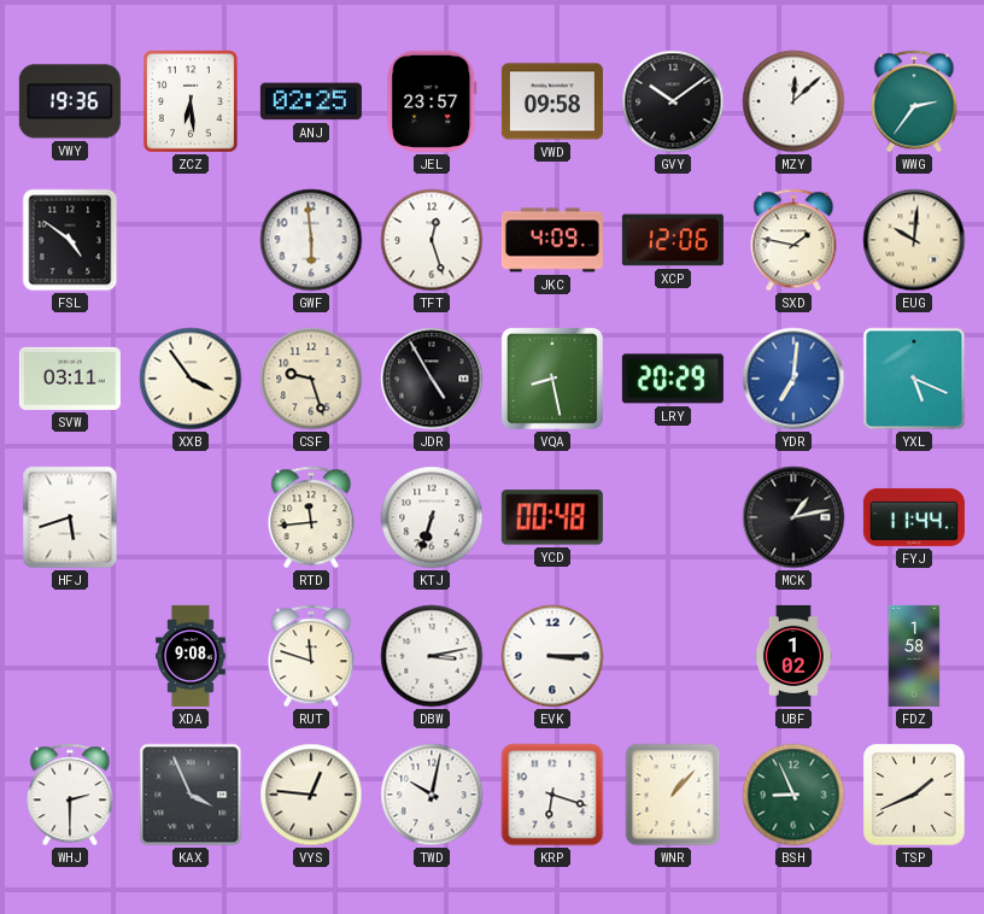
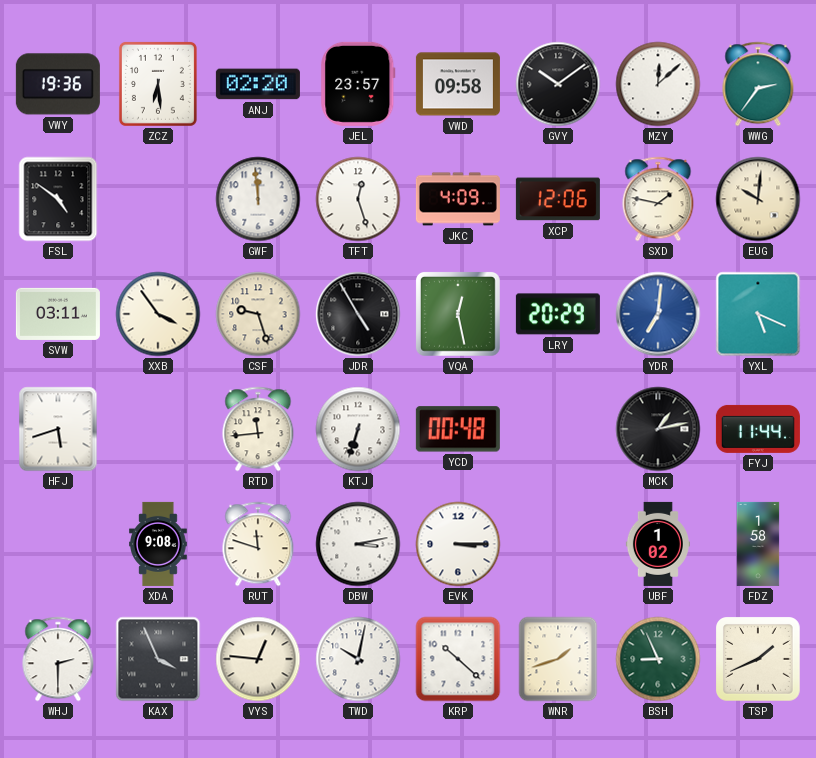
ANJ: 02:25 -> 02:20 (258, 84)
GWF: 5:59 -> 11:59 (258, 199)
VQA: 8:28 -> 12:28 (458, 314)
KRP: 6:18 -> 10:22 (458, 659)
WNR: 1:07 -> 1:42 (558, 659)
